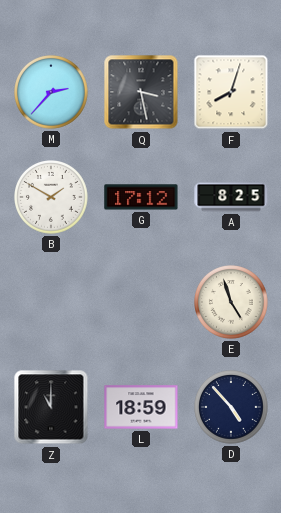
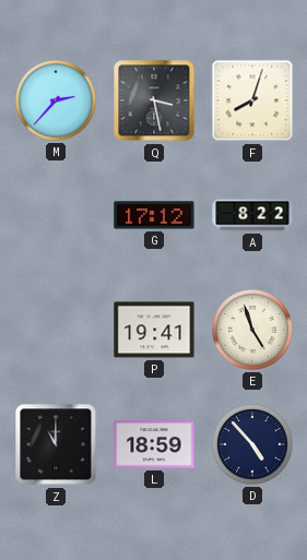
B: 1:50 -> none (52, 198)
A: 8:25 -> 8:22 (252, 215)
P: none -> 19:41 (154, 330)
